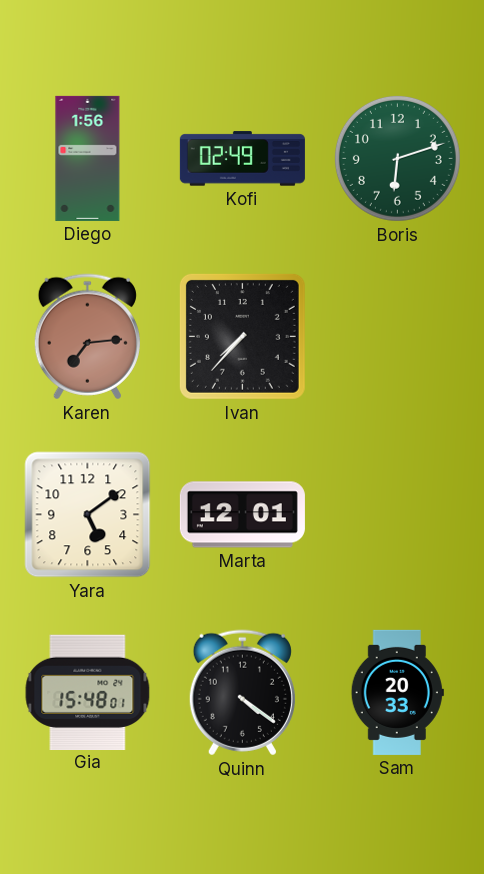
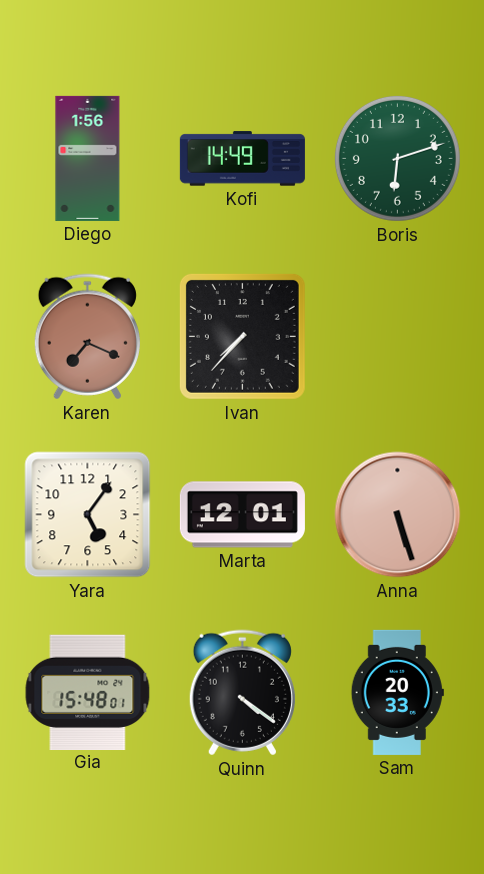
Kofi: 02:49 -> 14:49 (242, 159)
Karen: 7:14 -> 7:19 (87, 337)
Yara: 5:09 -> 5:06 (88, 515)
Anna: none -> 5:27 (398, 515)
